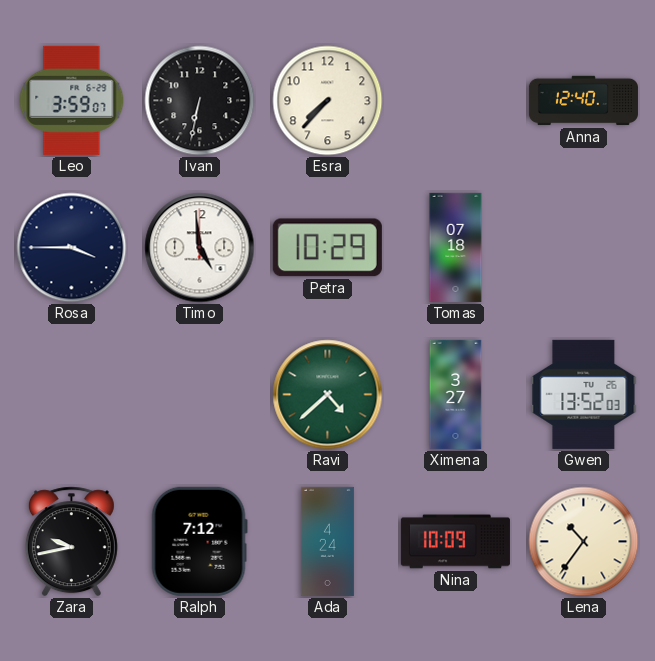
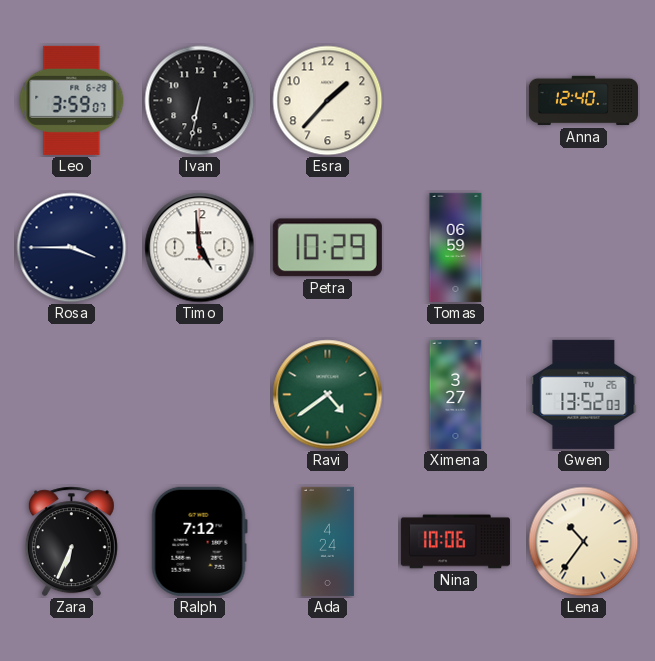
Esra: 7:37 -> 1:37 (328, 101)
Tomas: 07:18 -> 06:59 (456, 247)
Ravi: 4:38 -> 4:39 (328, 395)
Zara: 9:43 -> 6:34 (71, 542)
Nina: 10:09 -> 10:06 (455, 542)
